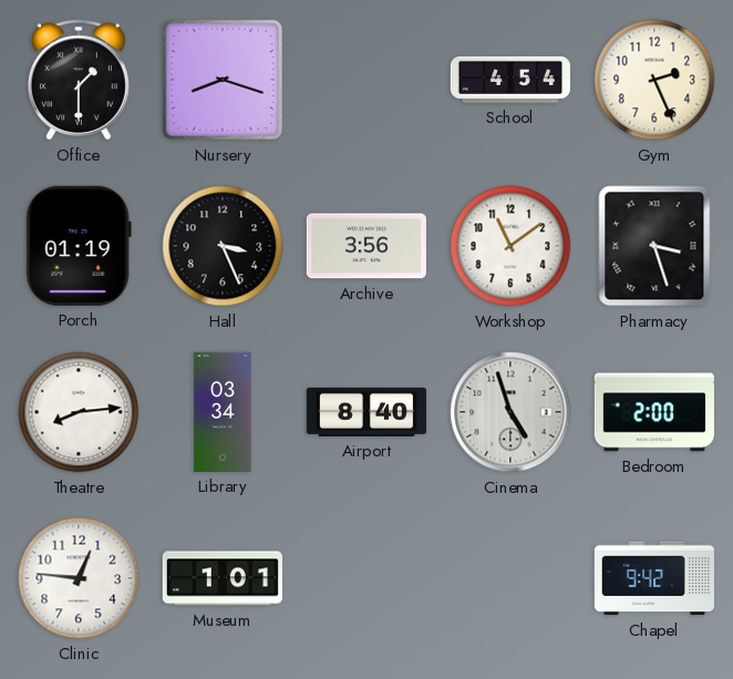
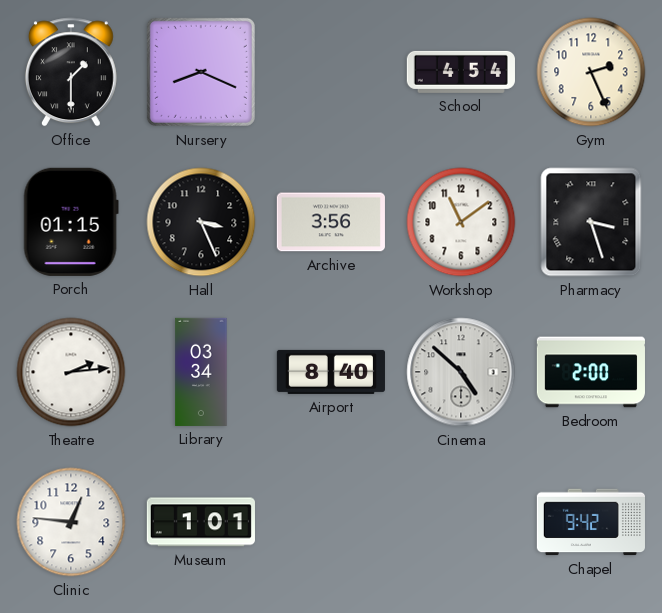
Nursery: 8:18 -> 8:19 (201, 72)
Porch: 01:19 -> 01:15 (71, 222)
Theatre: 8:14 -> 2:14 (71, 372)
Cinema: 4:57 -> 4:52 (461, 372)
